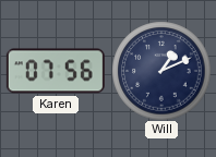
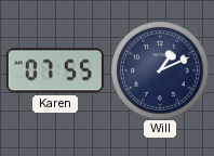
Karen: 07:56 -> 07:55 (55, 70)
